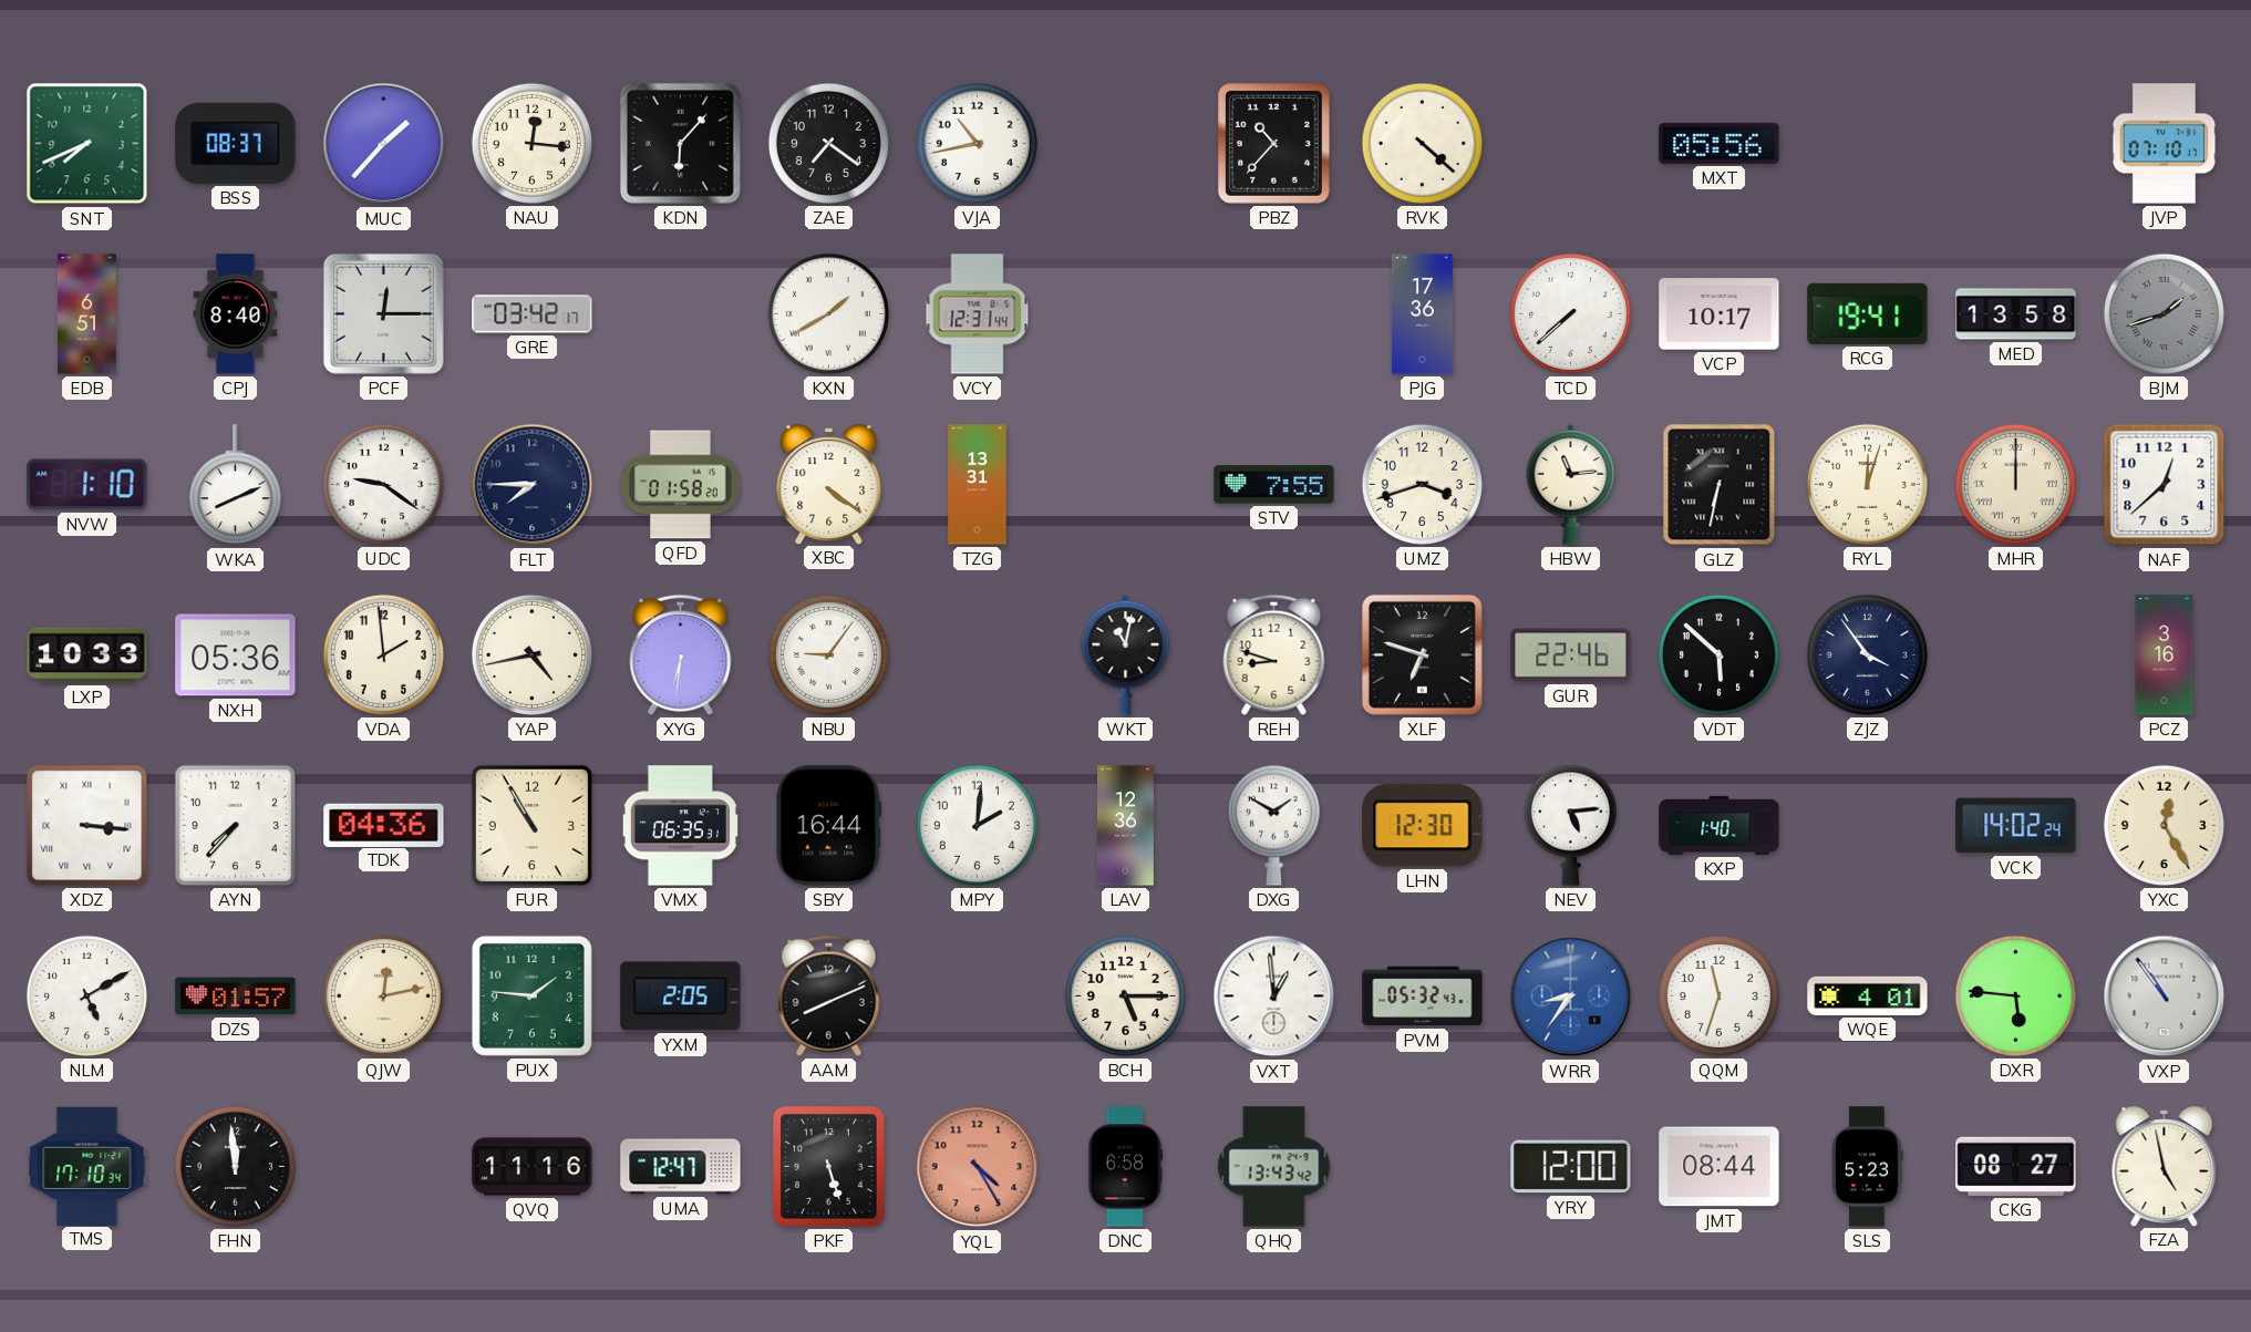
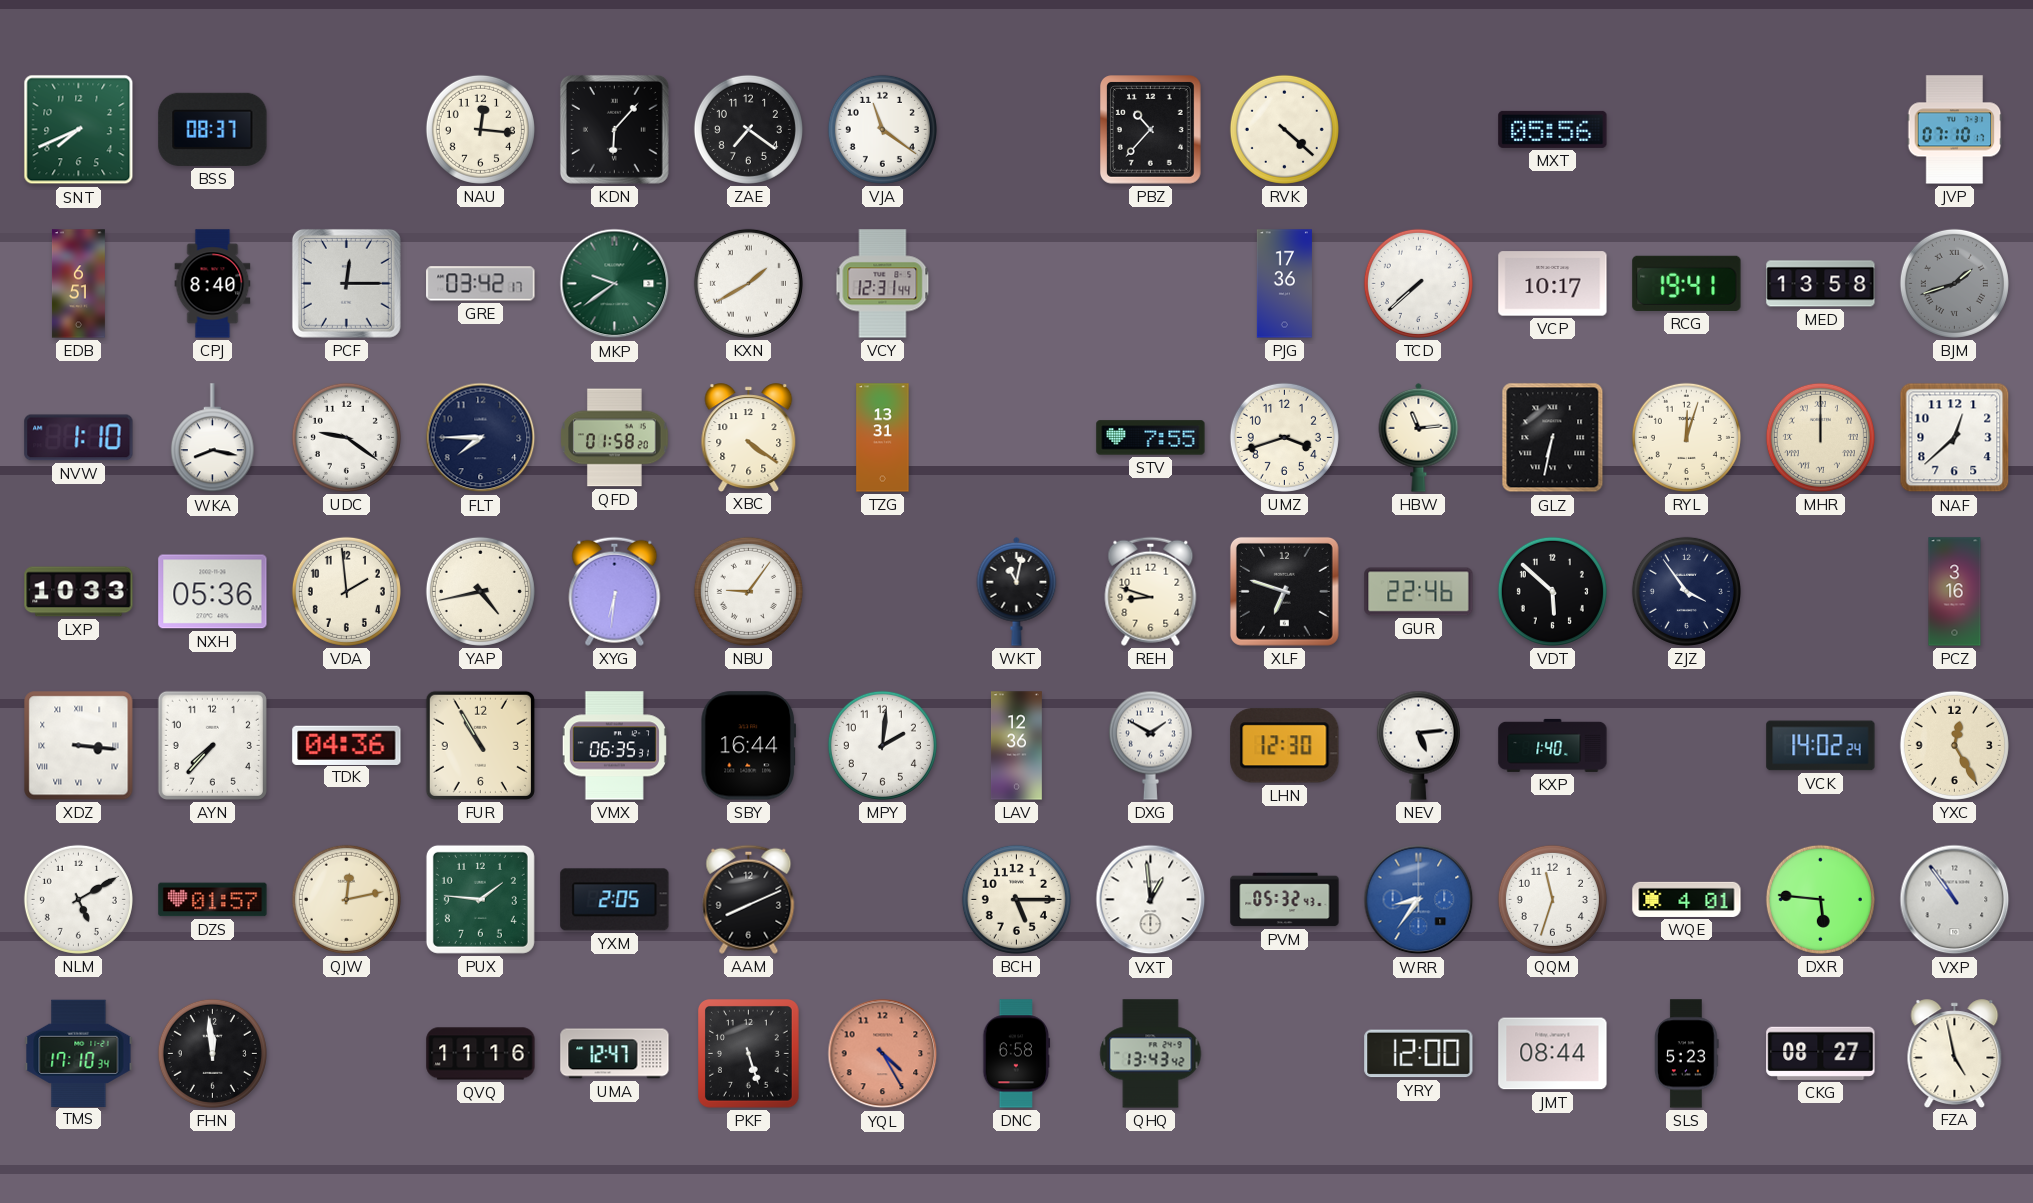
MUC: 1:37 -> none (384, 144)
VJA: 10:43 -> 11:21 (882, 129)
MKP: none -> 9:39 (615, 284)
WKA: 8:11 -> 8:17 (212, 438)
